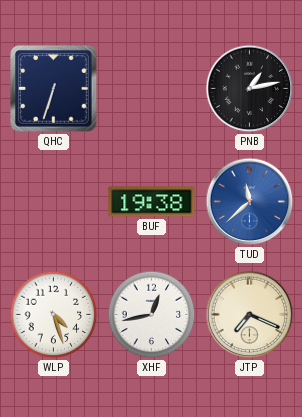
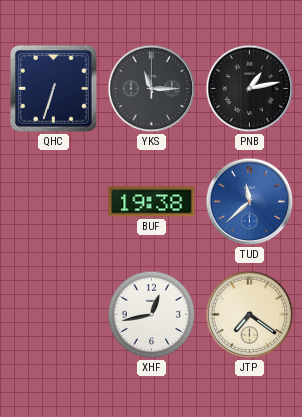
YKS: none -> 11:15 (152, 89)
WLP: 4:27 -> none (54, 315)
JTP: 7:19 -> 7:21 (250, 315)
